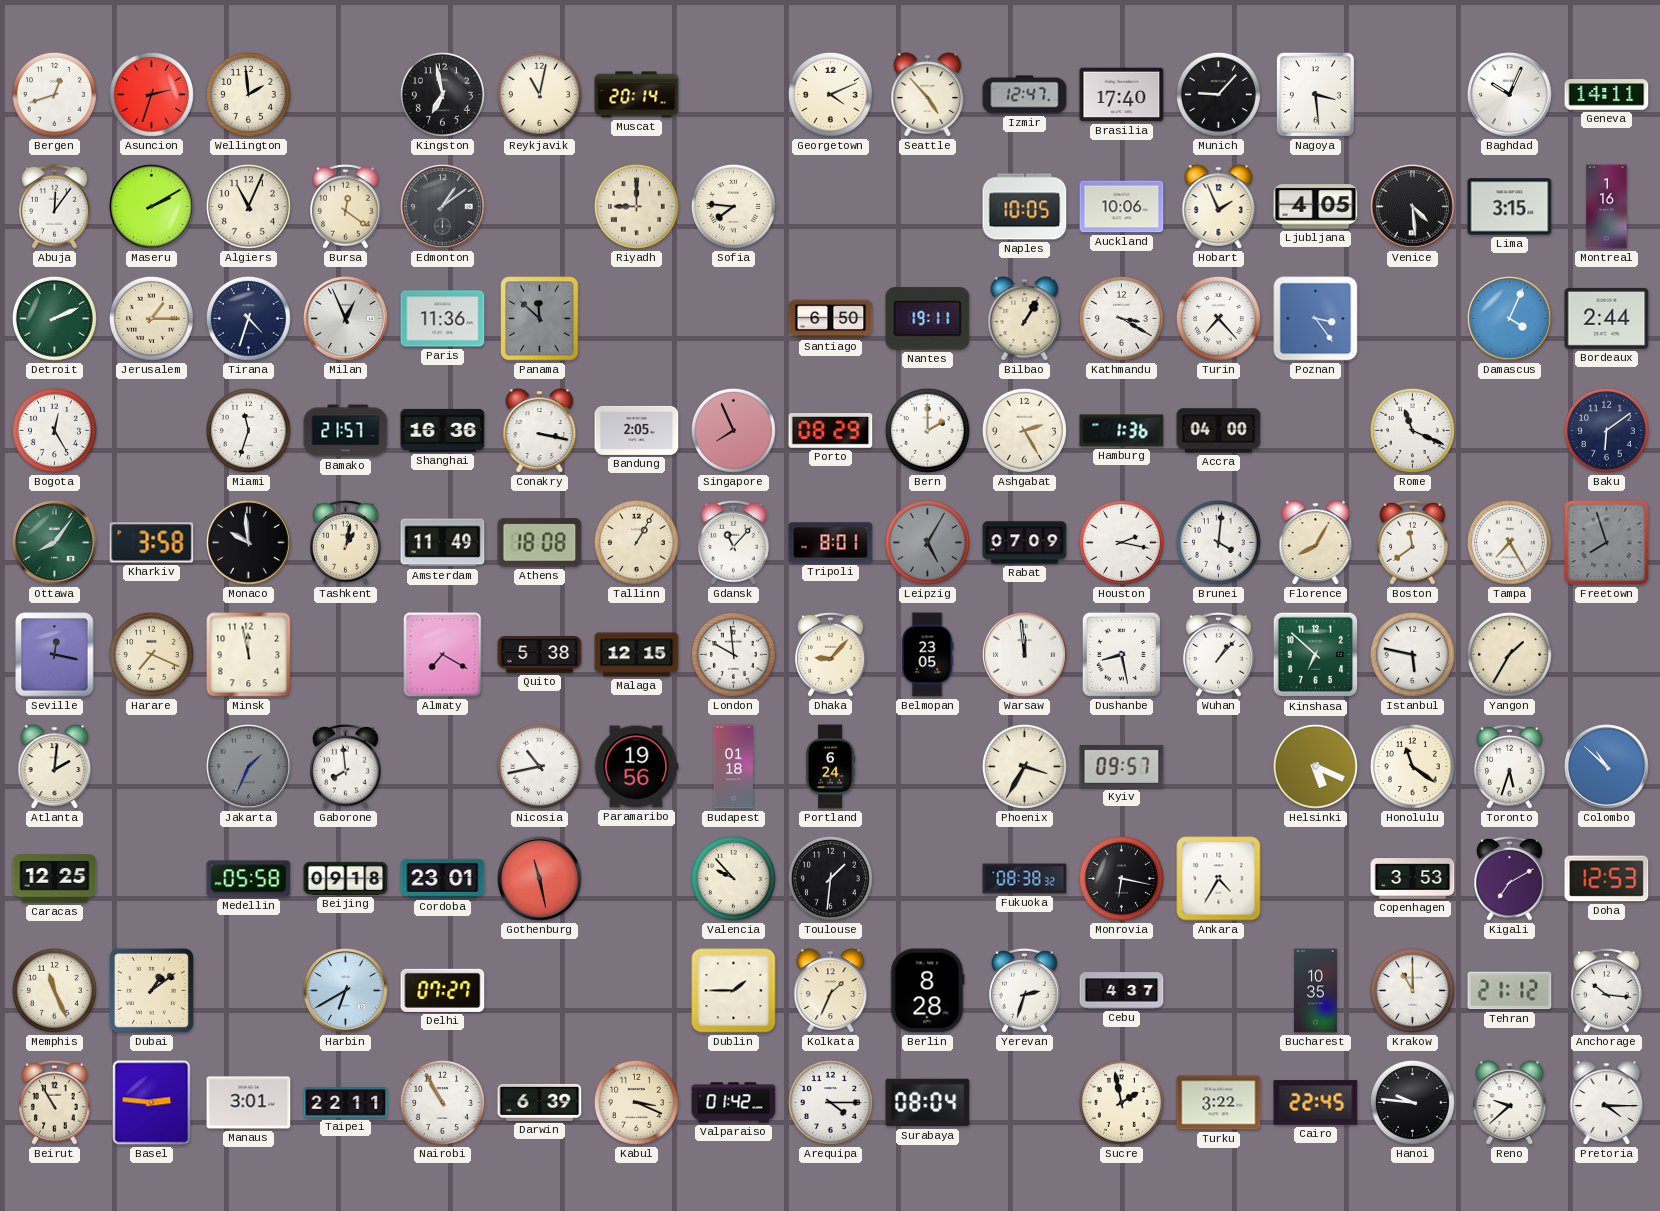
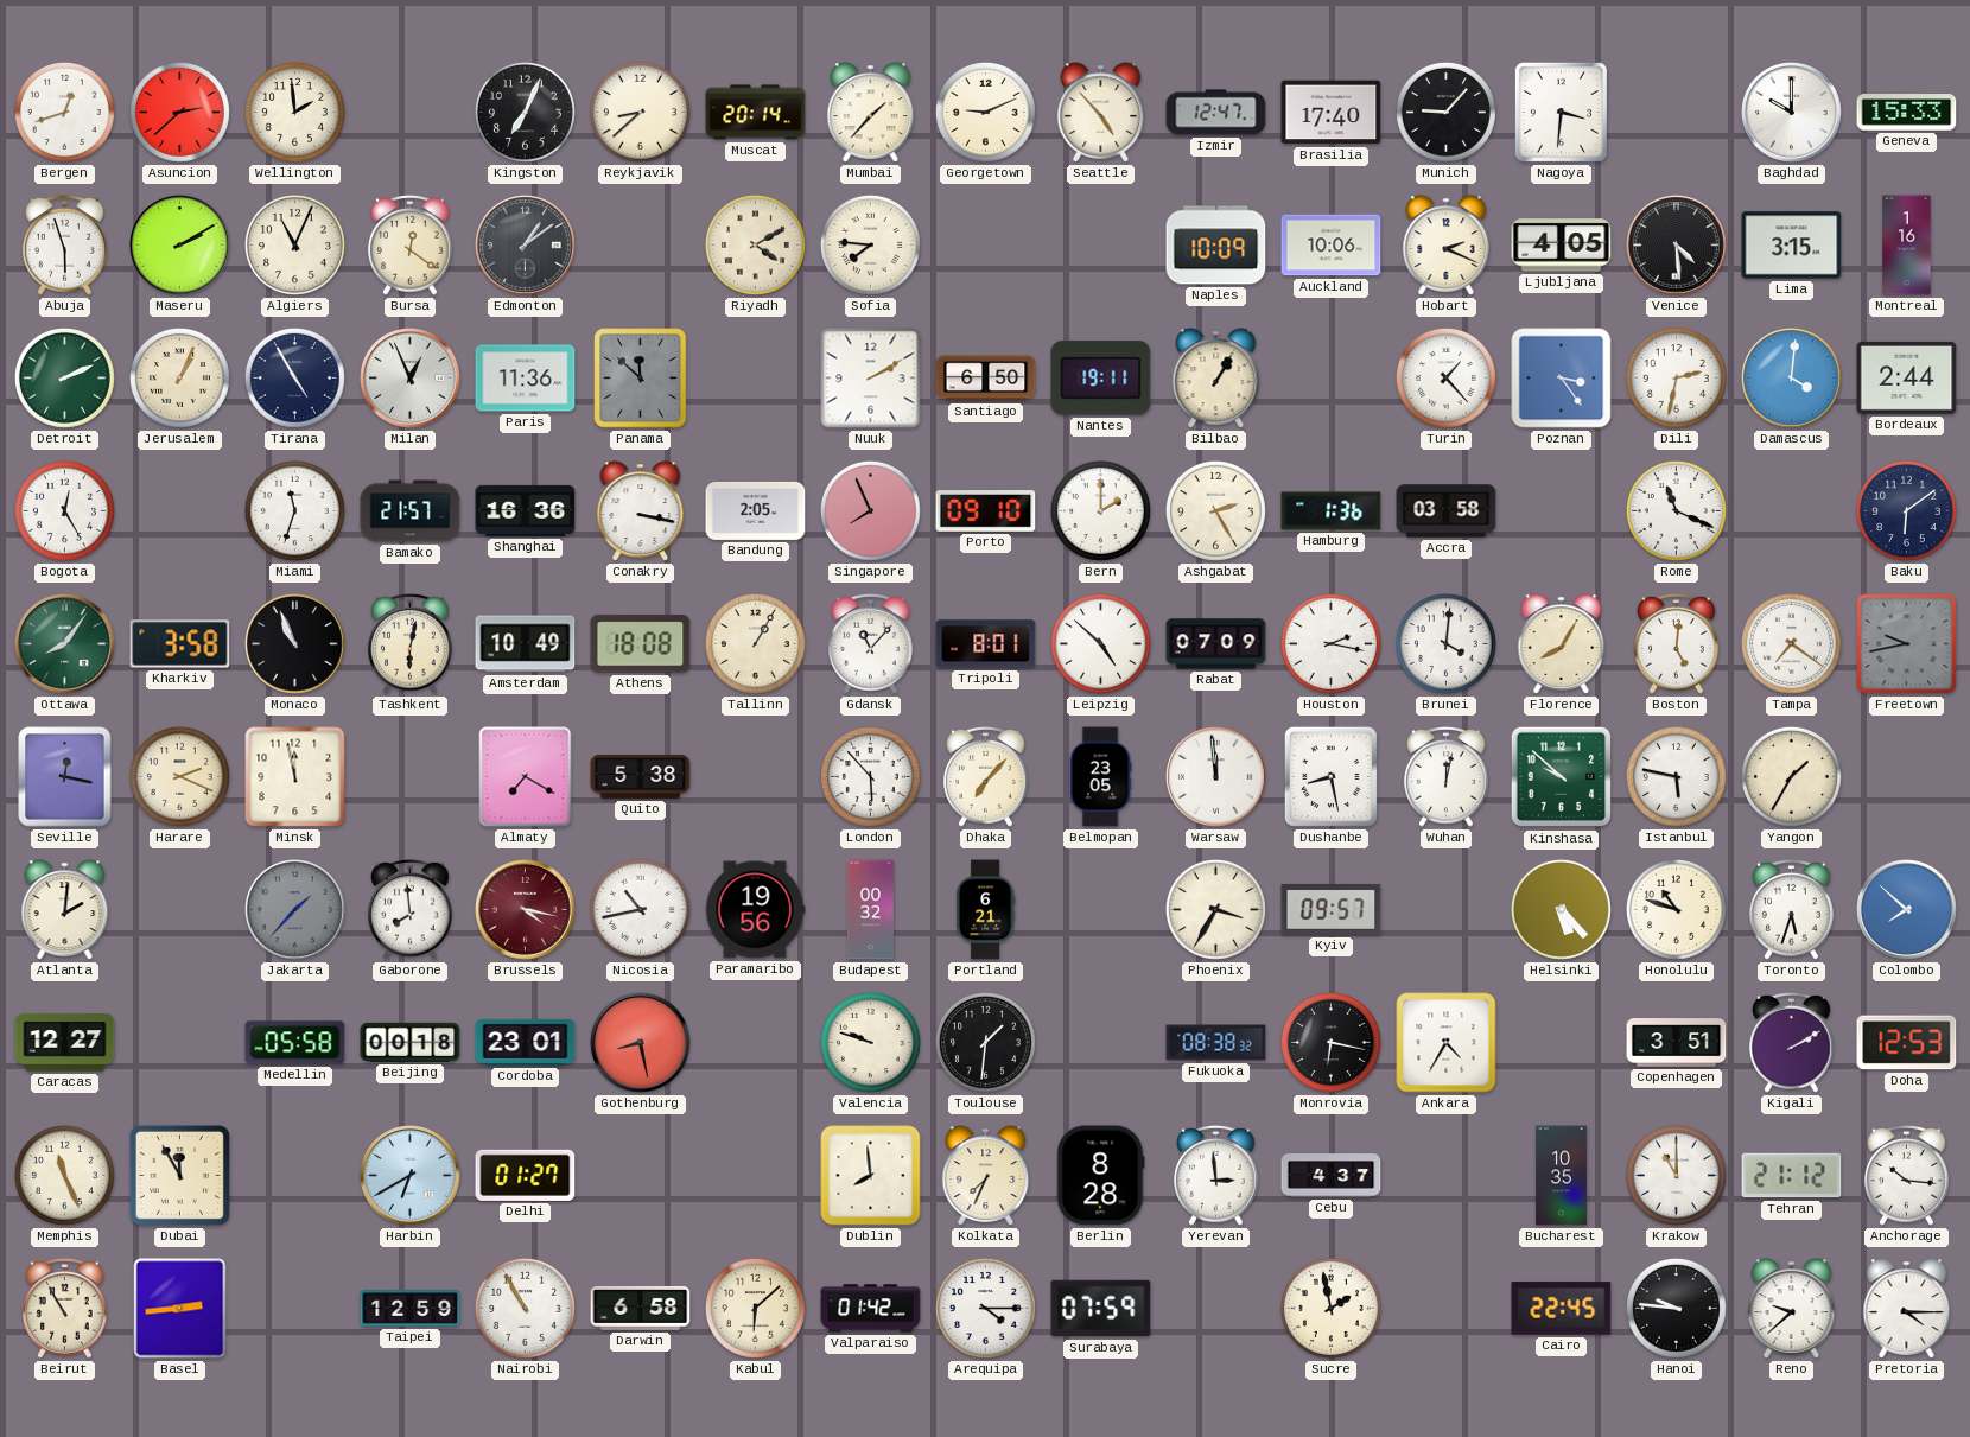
Asuncion: 2:33 -> 2:38 (179, 112)
Kingston: 6:58 -> 7:04 (525, 112)
Reykjavik: 11:02 -> 8:38 (640, 112)
Mumbai: none -> 1:37 (871, 113)
Georgetown: 4:11 -> 9:11 (985, 112)
Nagoya: 3:29 -> 3:31 (1561, 112)
Baghdad: 10:04 -> 10:00 (1792, 113)
Geneva: 14:11 -> 15:33 (1907, 113)
Abuja: 12:06 -> 5:57 (65, 244)
Riyadh: 9:00 -> 4:10 (755, 244)
Naples: 10:05 -> 10:09 (1216, 246)
Hobart: 1:56 -> 2:19 (1447, 246)
Jerusalem: 1:15 -> 1:04 (179, 377)
Tirana: 4:33 -> 4:55 (294, 377)
Nuuk: none -> 2:10 (871, 379)
Kathmandu: 3:20 -> none (1121, 318)
Turin: 7:23 -> 1:23 (1445, 377)
Dili: none -> 2:32 (1676, 377)
Damascus: 4:04 -> 4:01 (1792, 379)
Porto: 08:29 -> 09:10 (986, 511)
Accra: 04:00 -> 03:58 (1447, 511)
Monaco: 9:59 -> 10:56 (295, 644)
Tashkent: 1:02 -> 6:02 (411, 643)
Amsterdam: 11:49 -> 10:49 (526, 644)
Leipzig: 5:05 -> 4:52 (1100, 643)
Leipzig dial: grey -> white (1100, 643)
Boston: 11:39 -> 5:01 (1677, 643)
Tampa: 7:25 -> 7:21 (1791, 643)
Freetown: 7:57 -> 9:43 (1907, 644)
Harare: 7:19 -> 2:19 (179, 776)
Malaga: 12:15 -> none (637, 655)
London: 9:59 -> 5:53 (870, 776)
Dhaka: 9:07 -> 7:07 (986, 776)
Wuhan: 1:07 -> 12:02 (1447, 776)
Kinshasa: 6:52 -> 9:52 (1562, 777)
Jakarta: 1:34 -> 1:37 (295, 910)
Brussels: none -> 4:17 (526, 910)
Budapest: 01:18 -> 00:32 (870, 910)
Portland: 6:24 -> 6:21 (985, 910)
Helsinki: 5:19 -> 5:23 (1561, 909)
Honolulu: 11:21 -> 10:48 (1676, 909)
Colombo: 10:52 -> 7:52 (1907, 910)
Caracas: 12:25 -> 12:27 (65, 1043)
Beijing: 09:18 -> 00:18 (411, 1042)
Gothenburg: 11:28 -> 8:28 (641, 1043)
Valencia: 9:53 -> 9:48 (870, 1042)
Copenhagen: 3:53 -> 3:51 (1677, 1043)
Kigali: 7:10 -> 2:10 (1792, 1042)
Dubai: 1:09 -> 11:55 (179, 1175)
Delhi: 07:27 -> 01:27 (526, 1175)
Dublin: 1:45 -> 7:59 (871, 1176)
Kolkata: 1:34 -> 7:34 (986, 1176)
Yerevan: 2:33 -> 2:59 (1216, 1175)
Basel: 2:46 -> 2:44 (180, 1309)
Manaus: 3:01 -> none (249, 1103)
Taipei: 22:11 -> 12:59 (411, 1309)
Darwin: 6:39 -> 6:58 (641, 1308)
Kabul: 3:19 -> 6:08 (755, 1308)
Surabaya: 08:04 -> 07:59 (1101, 1309)
Turku: 3:22 -> none (1219, 1103)
